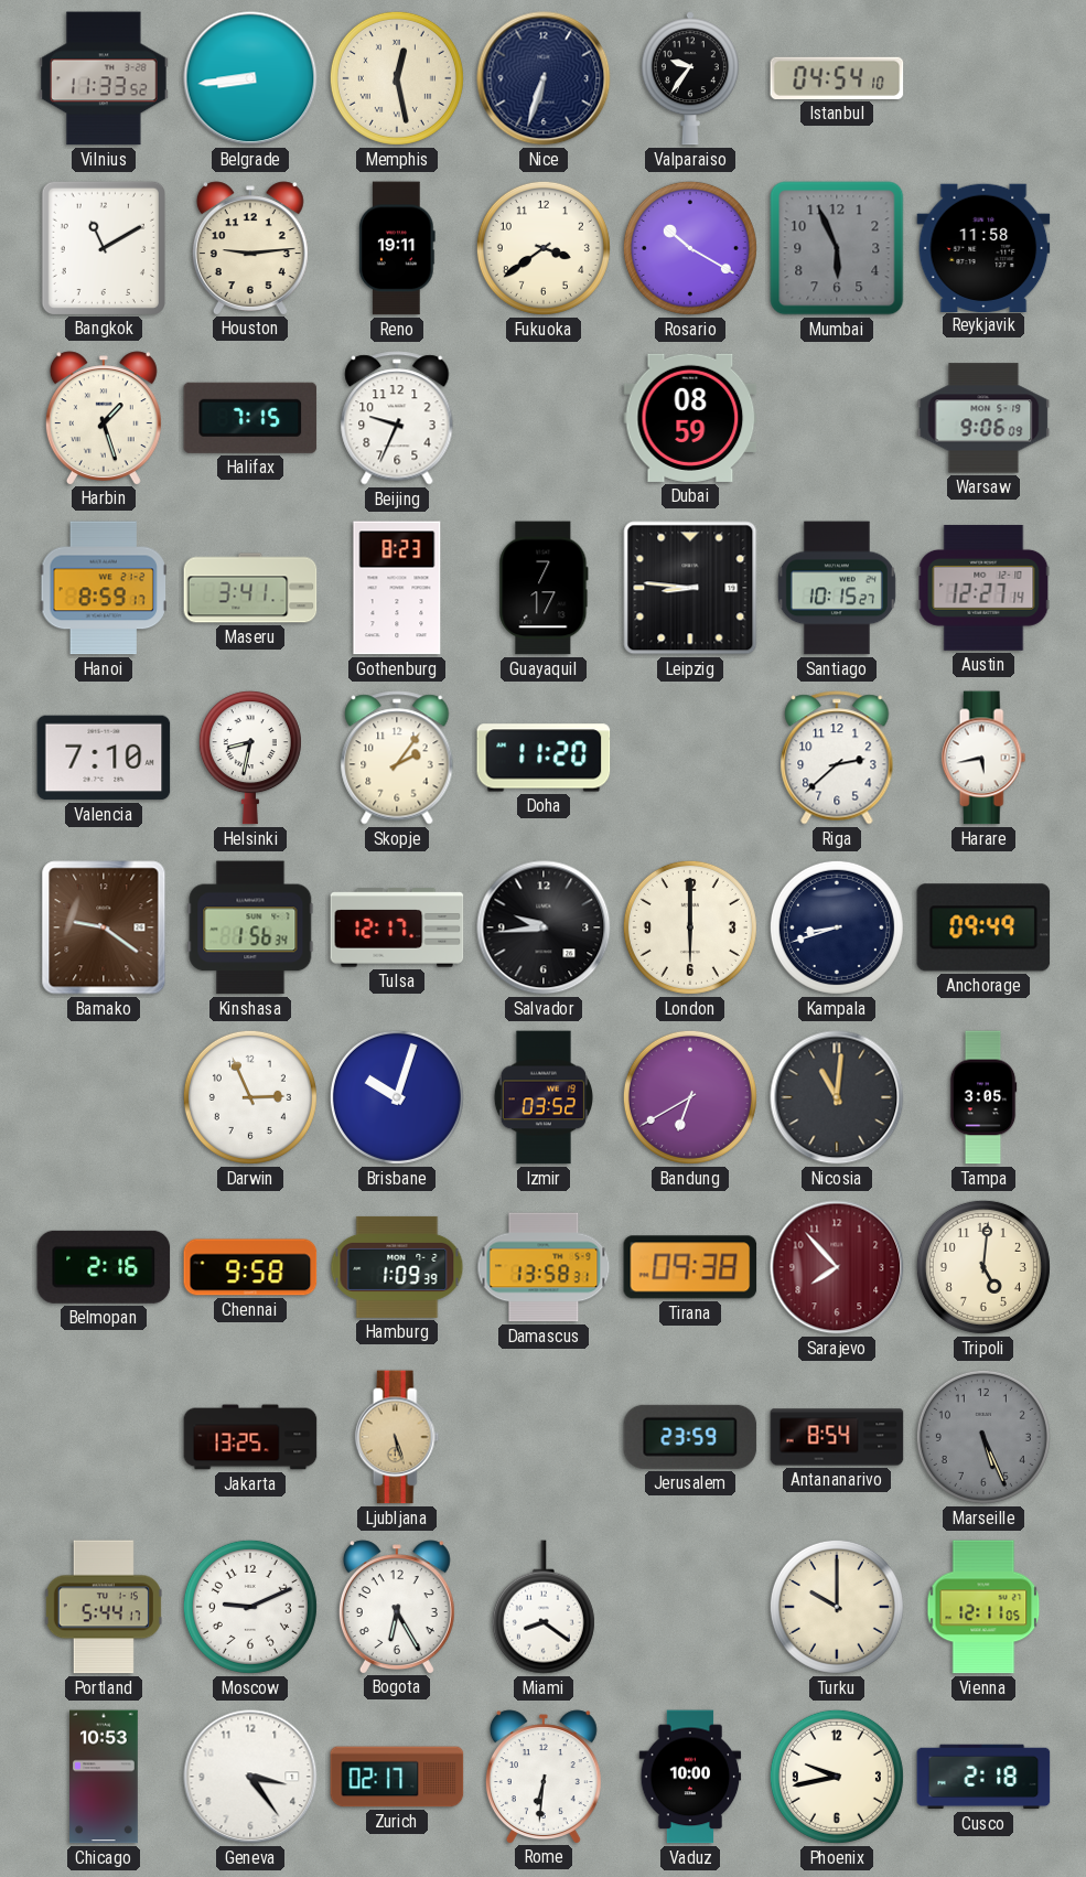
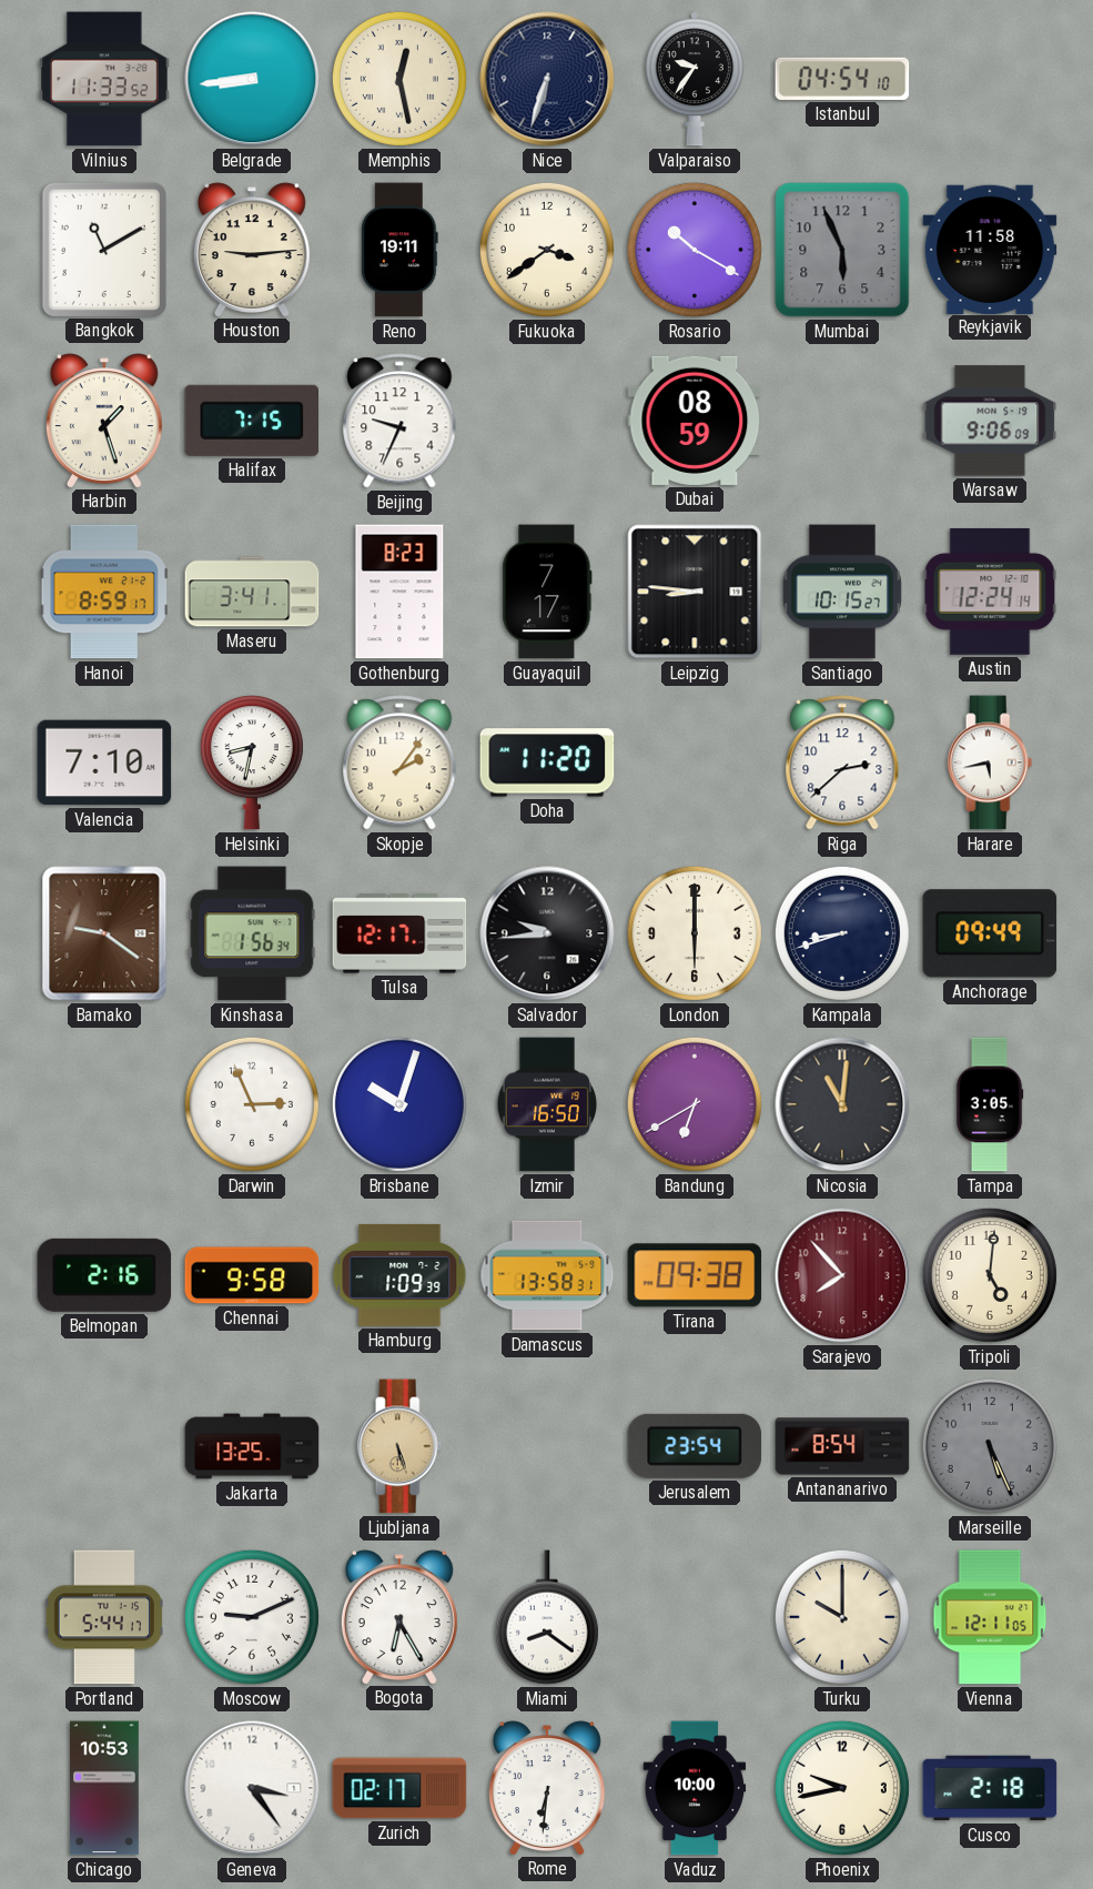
Austin: 12:27 -> 12:24 (990, 592)
Izmir: 03:52 -> 16:50 (546, 1104)
Jerusalem: 23:59 -> 23:54 (695, 1446)
